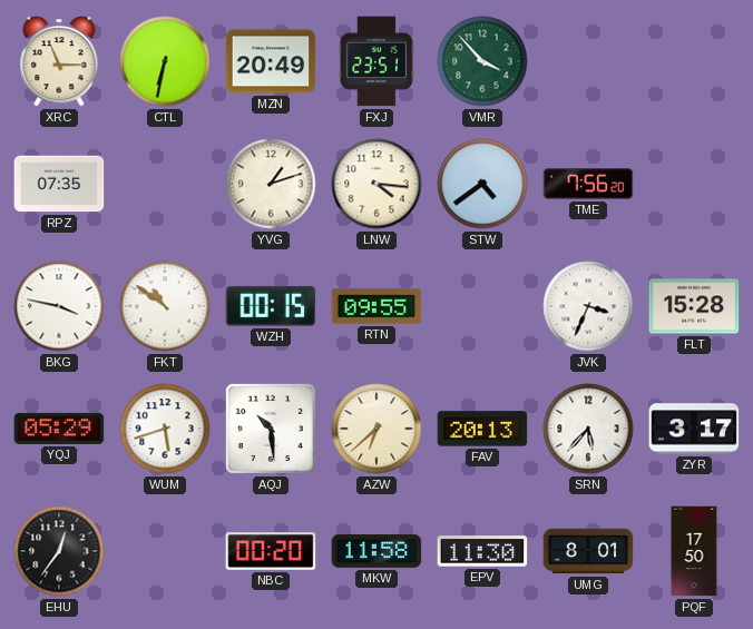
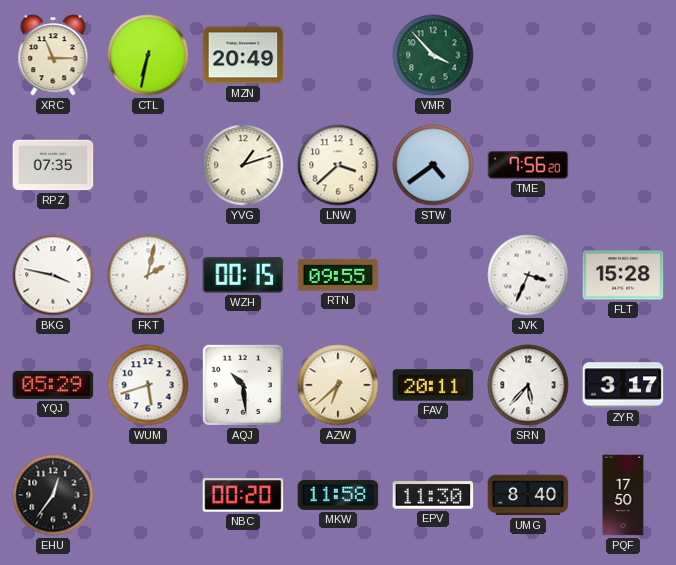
FXJ: 23:51 -> none (376, 61)
LNW: 4:16 -> 3:38 (338, 165)
FKT: 10:51 -> 2:02 (148, 275)
FAV: 20:13 -> 20:11 (433, 385)
UMG: 8:01 -> 8:40 (528, 495)
